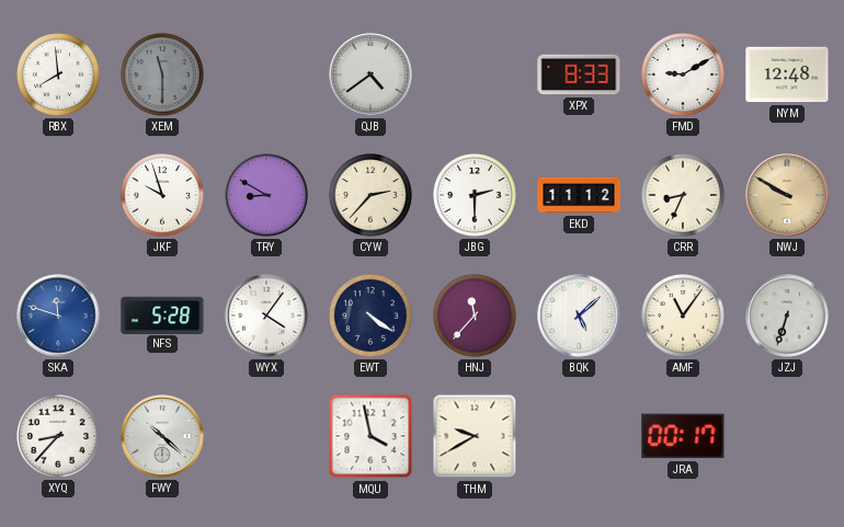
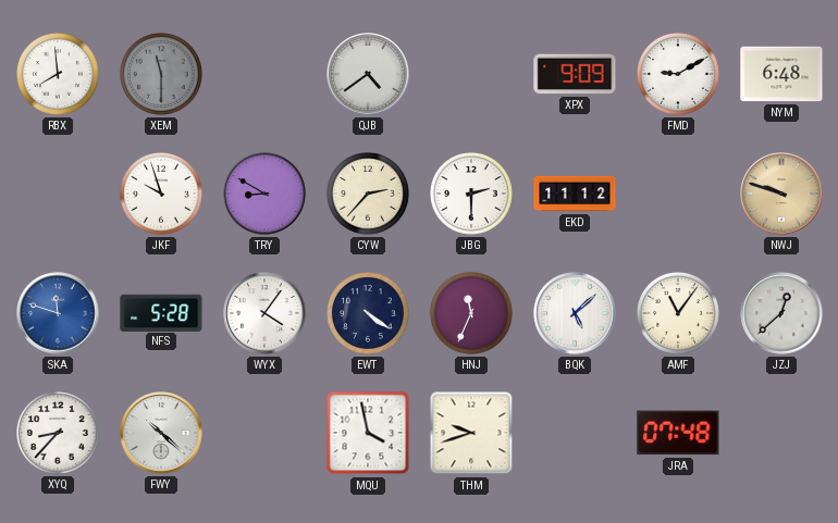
XPX: 8:33 -> 9:09 (575, 74)
NYM: 12:48 -> 6:48 (781, 74)
CRR: 8:34 -> none (684, 196)
NWJ: 9:50 -> 9:48 (781, 194)
HNJ: 11:37 -> 11:34 (472, 314)
JZJ: 6:33 -> 12:38 (781, 313)
THM: 9:40 -> 9:42 (471, 433)
JRA: 00:17 -> 07:48 (678, 433)
